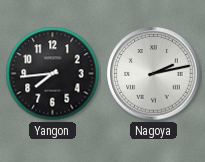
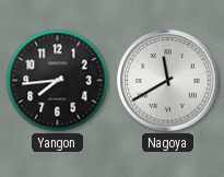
Nagoya: 2:13 -> 11:40 (168, 81)
